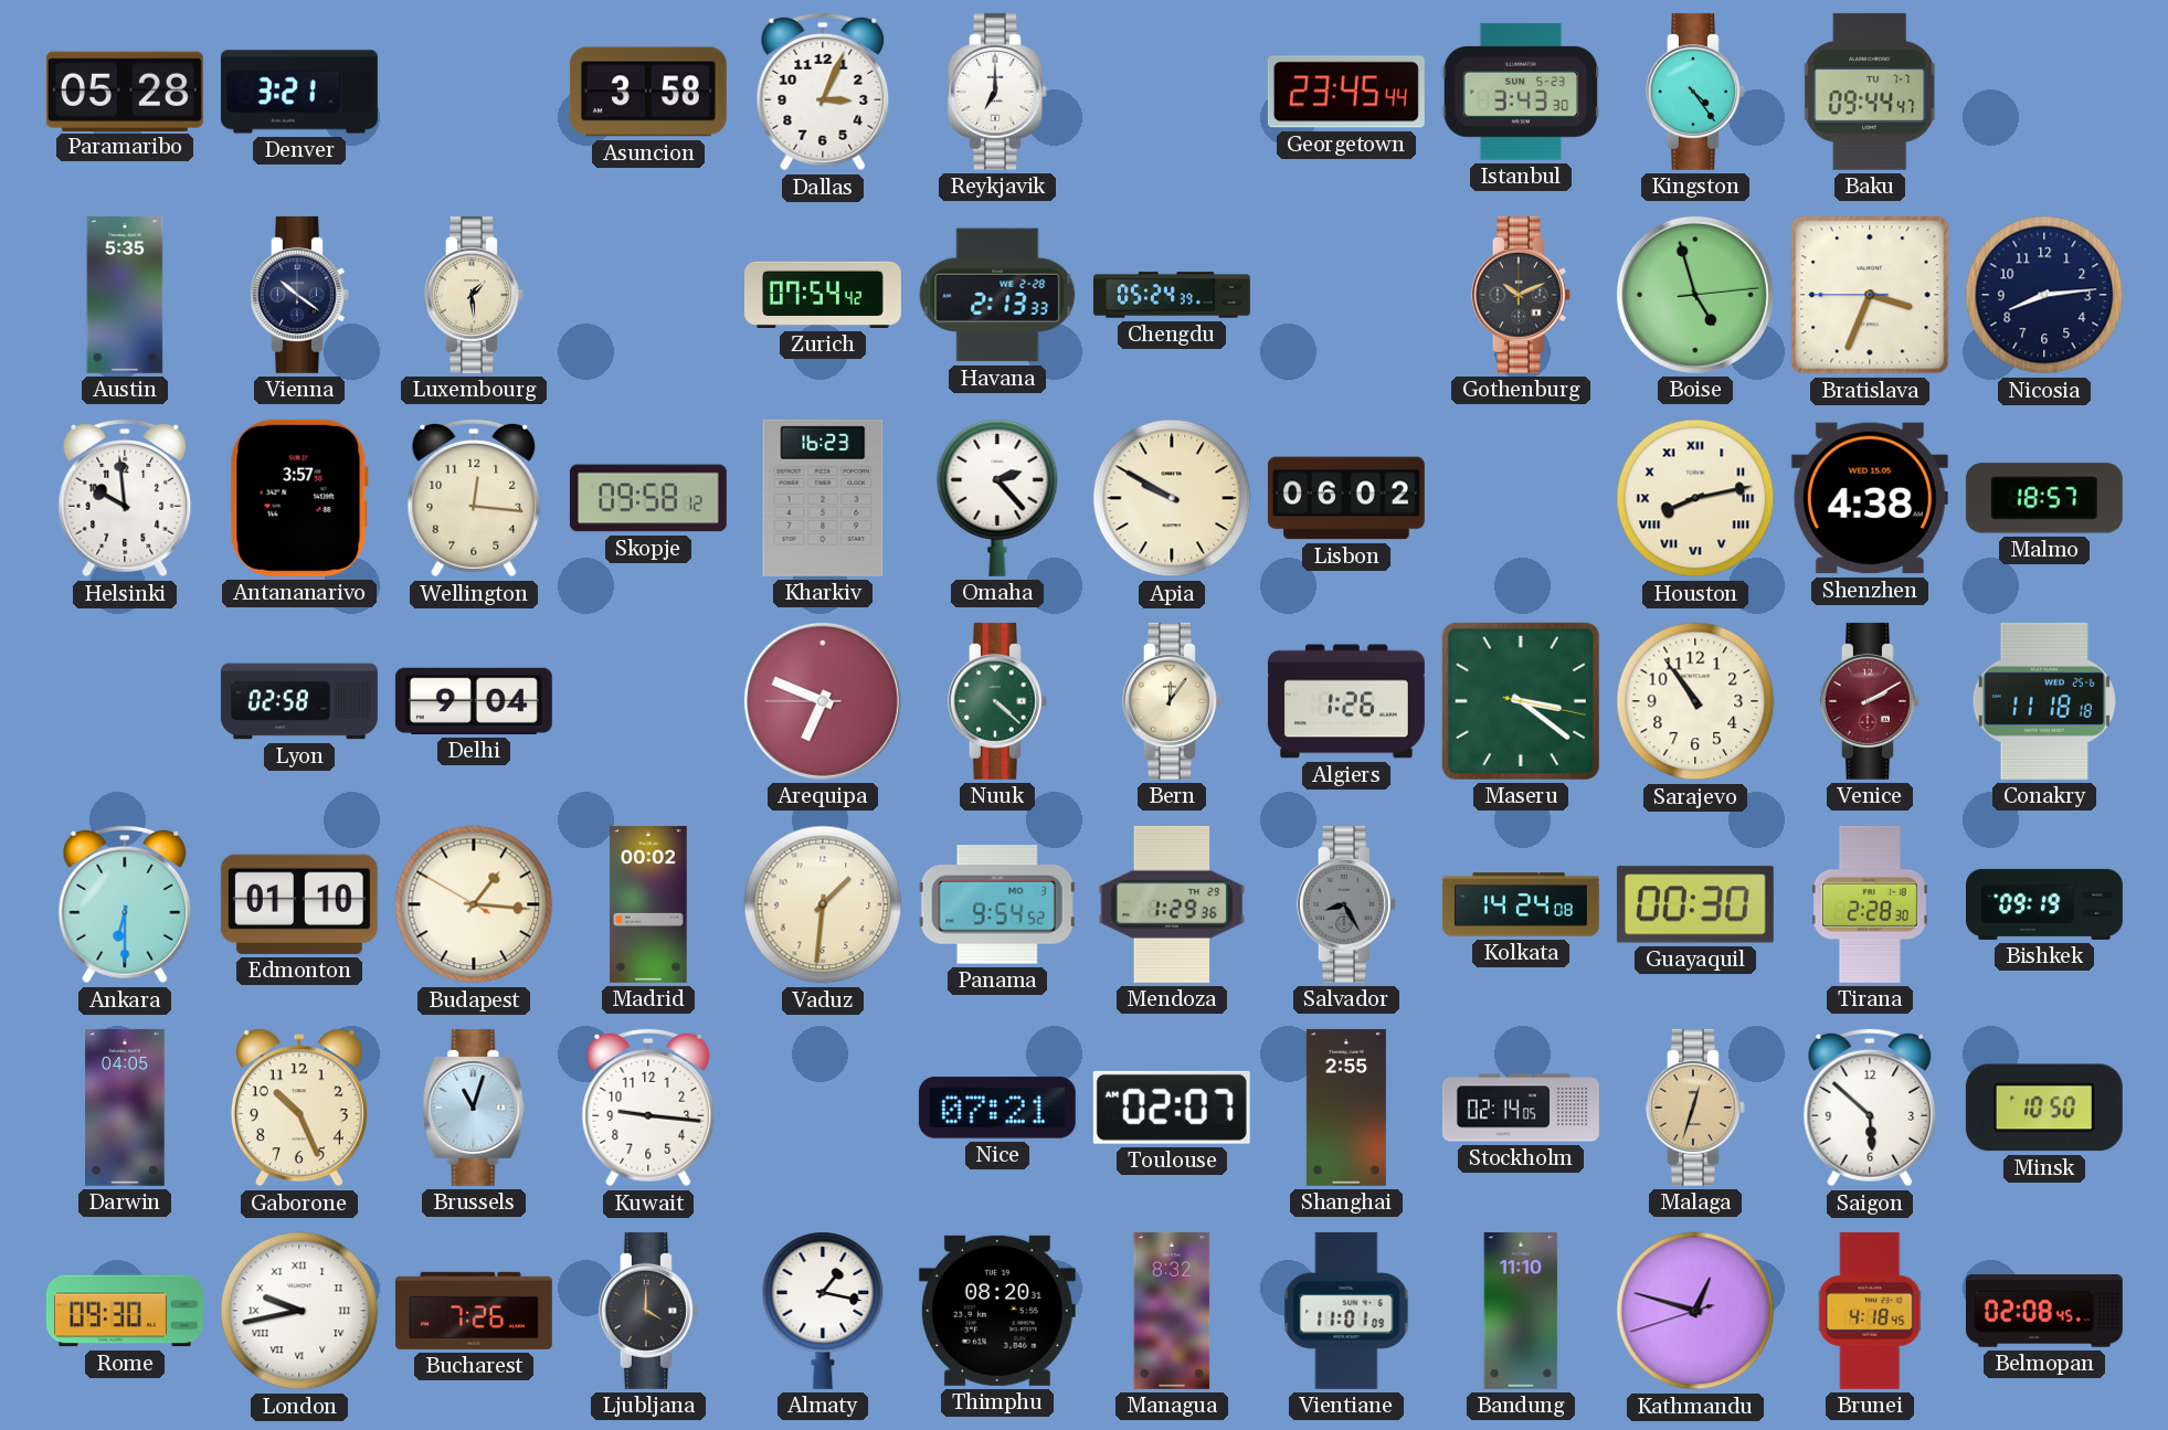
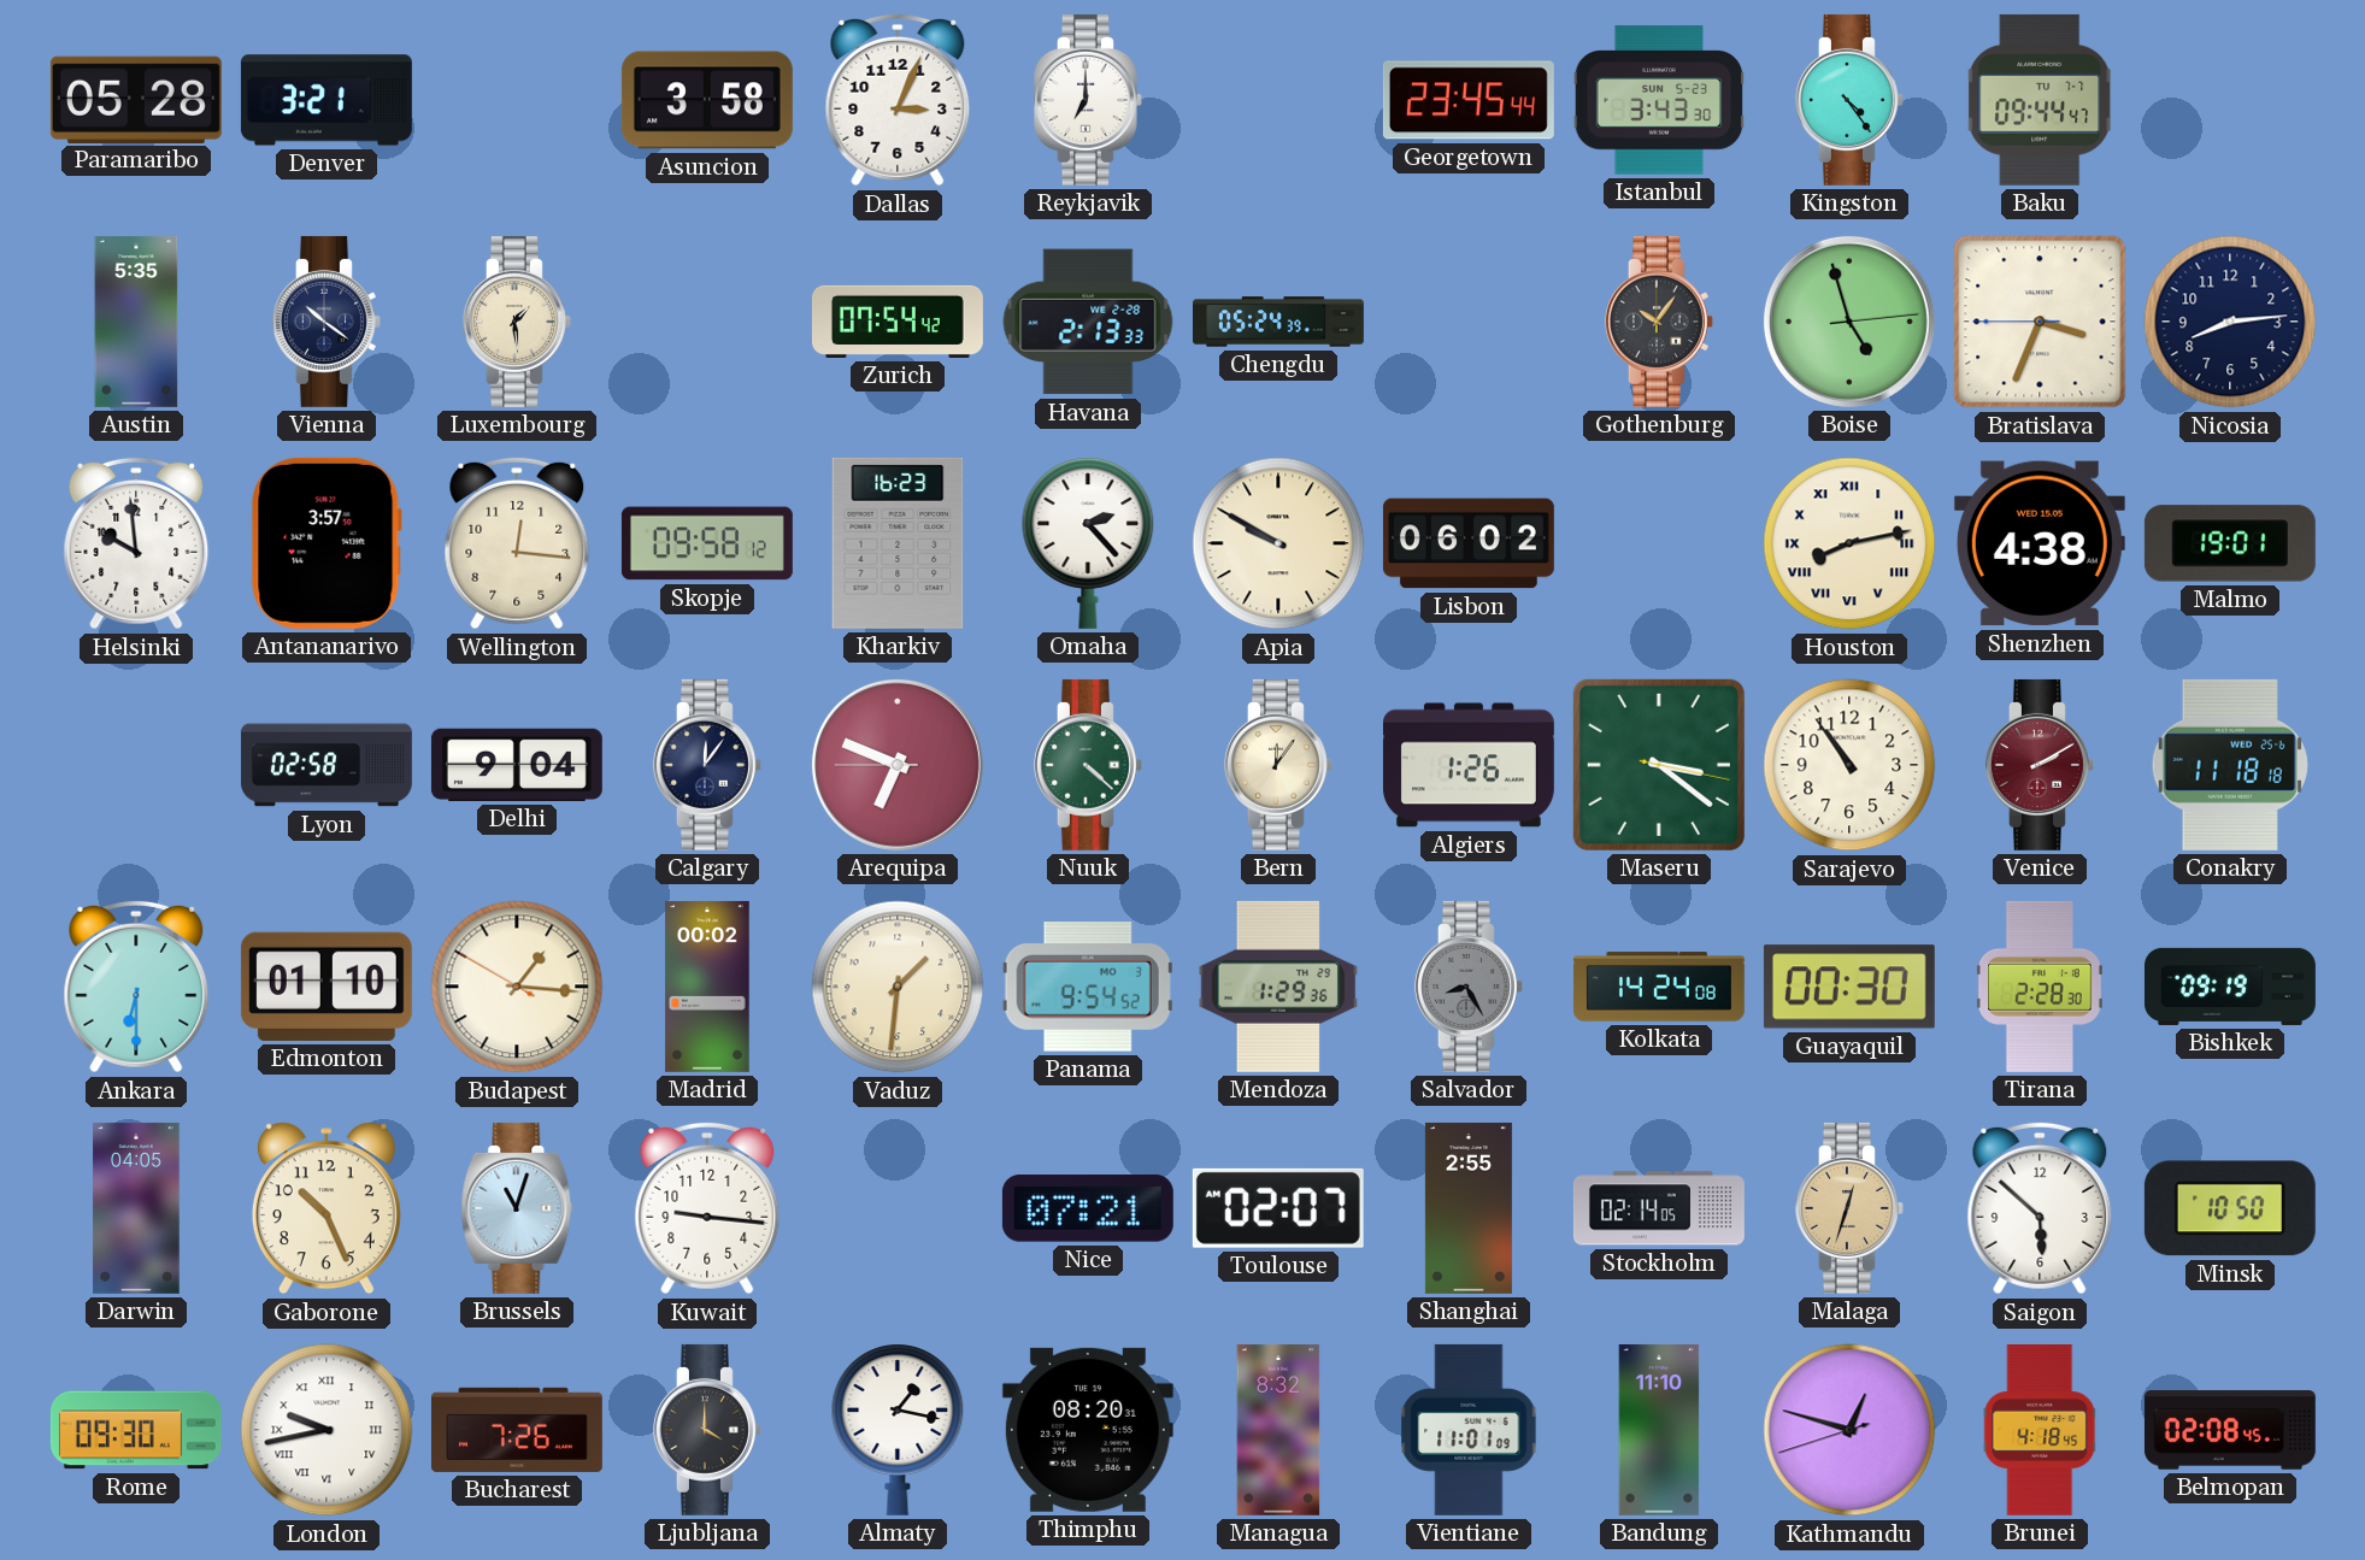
Gothenburg: 10:11 -> 10:06 (1659, 322)
Malmo: 18:57 -> 19:01 (2230, 543)
Calgary: none -> 12:06 (707, 765)
